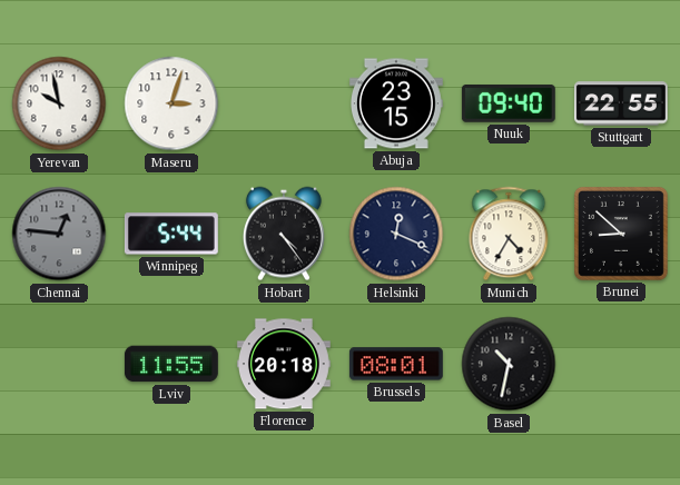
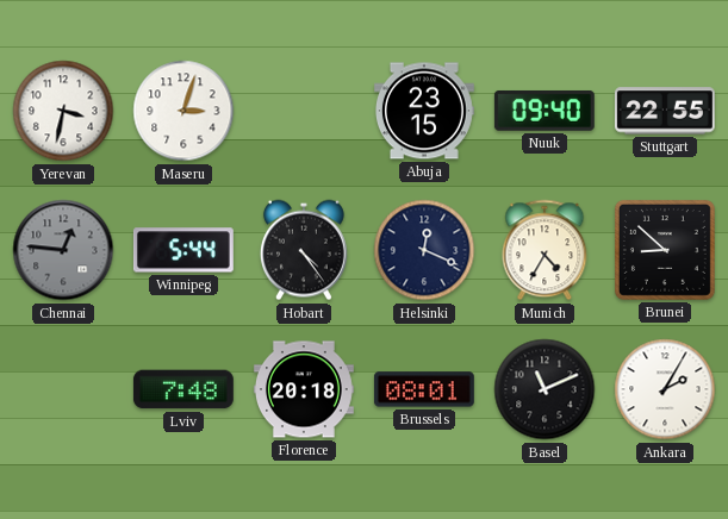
Yerevan: 9:58 -> 3:32 (63, 111)
Lviv: 11:55 -> 7:48 (183, 389)
Basel: 10:32 -> 11:11 (545, 389)
Ankara: none -> 2:05 (665, 389)
